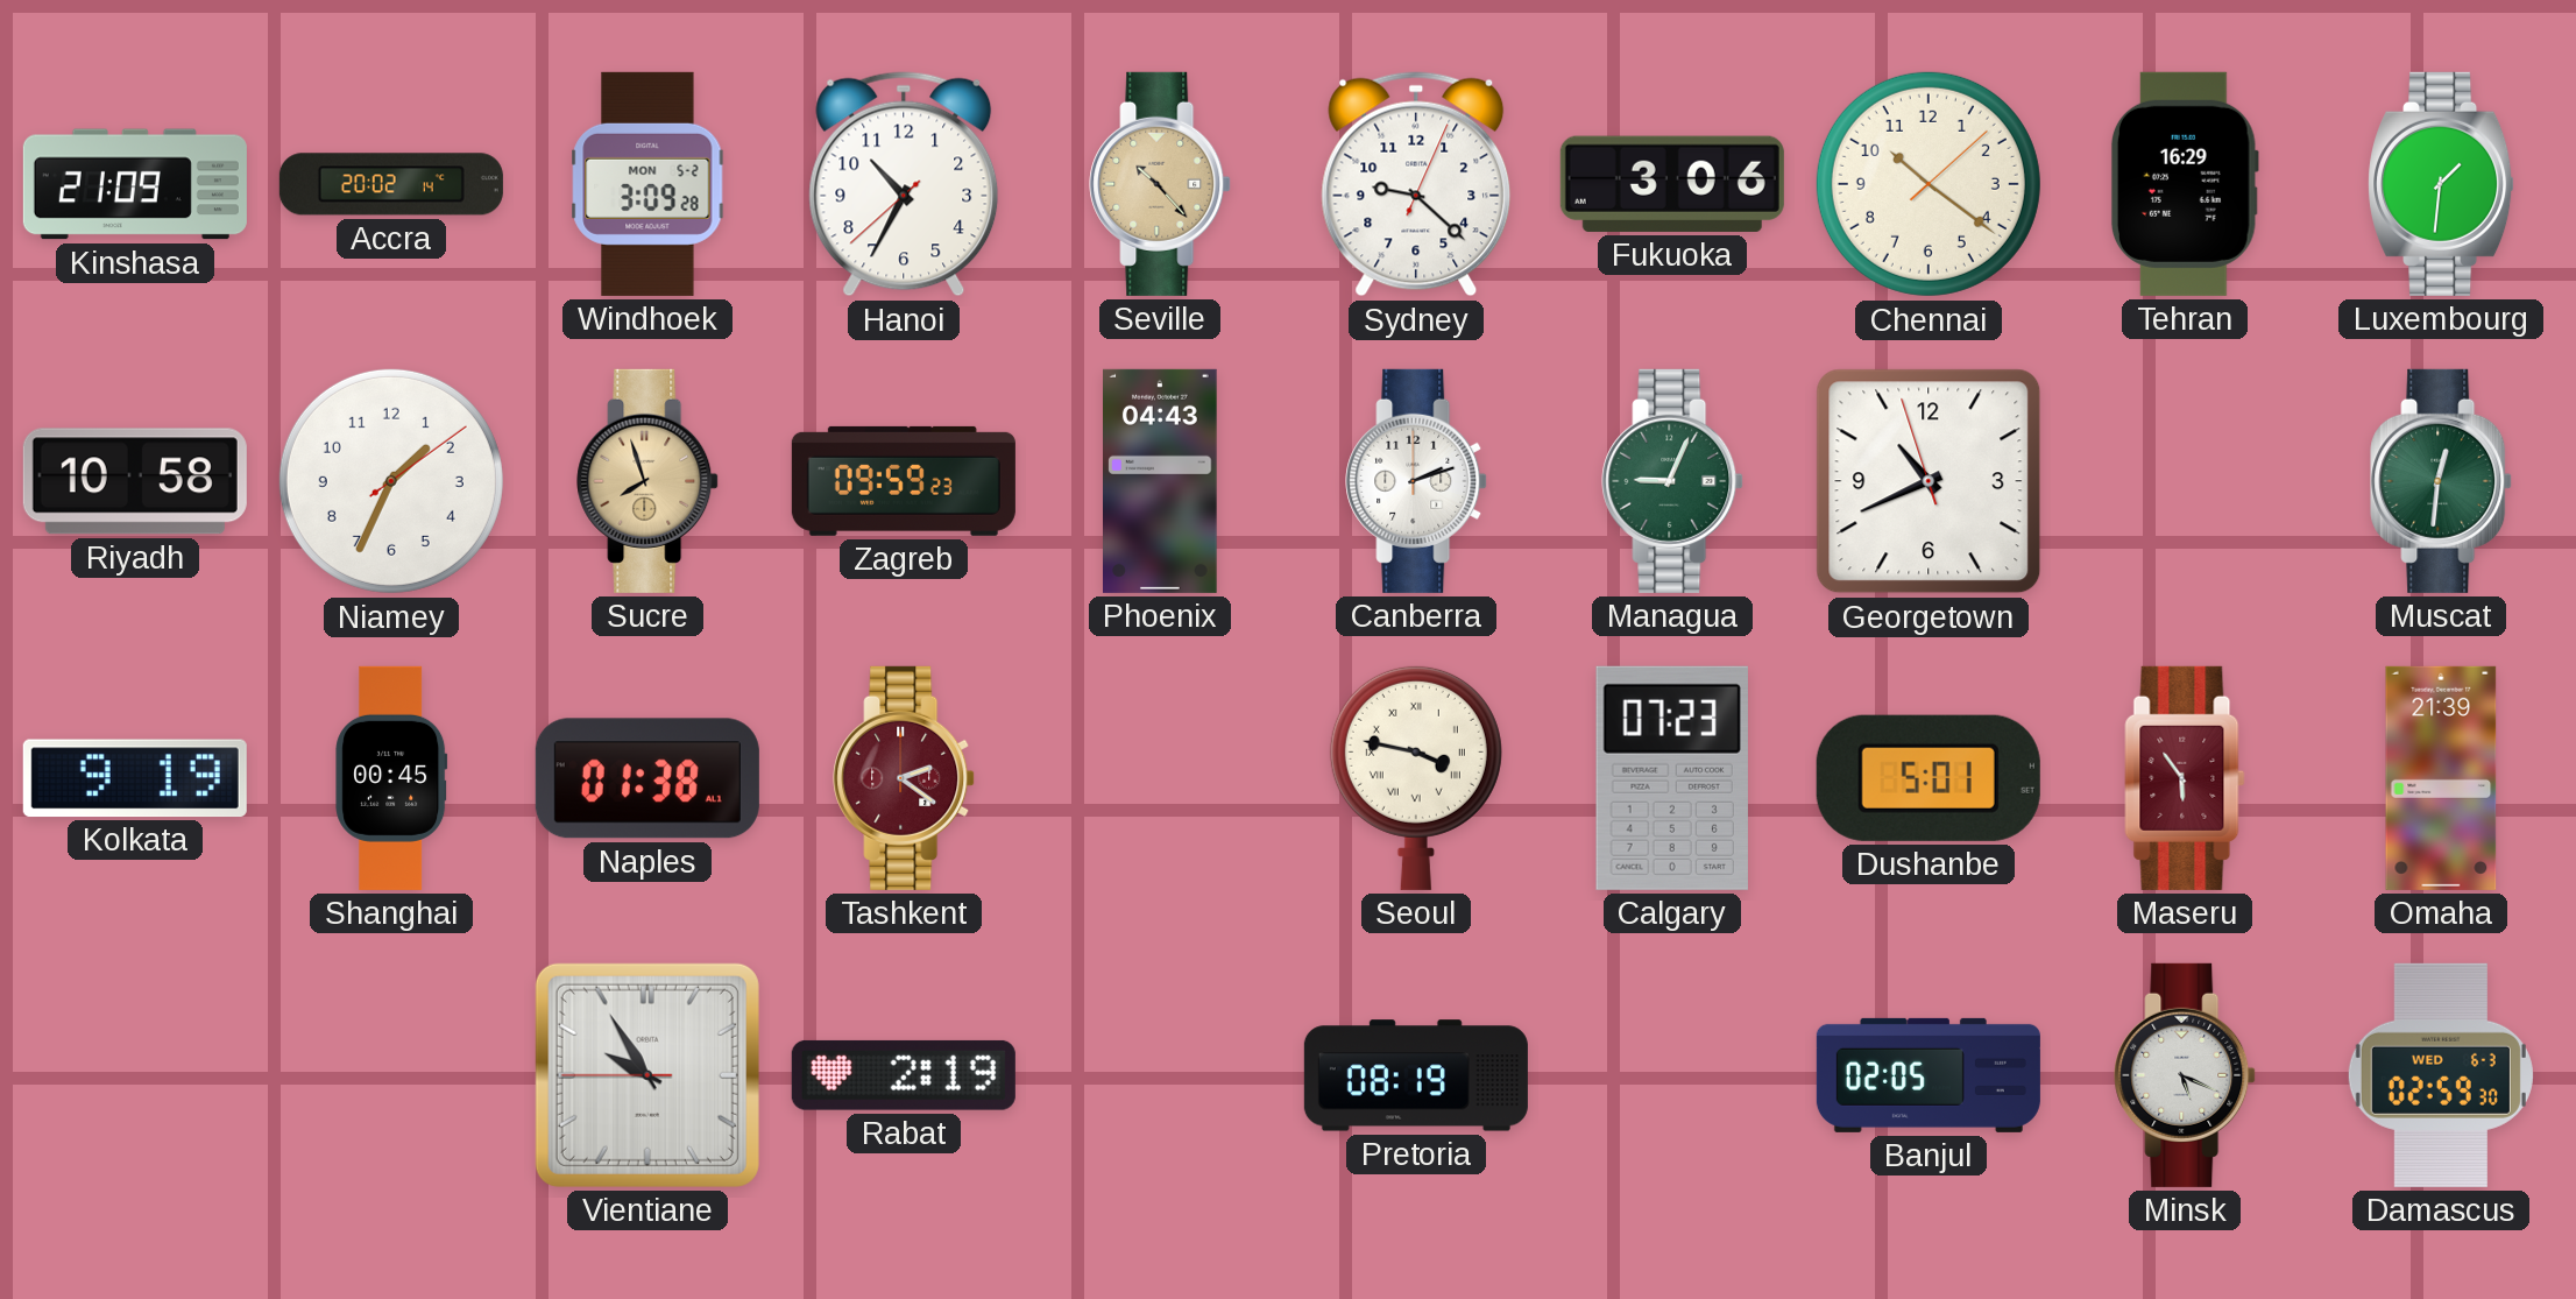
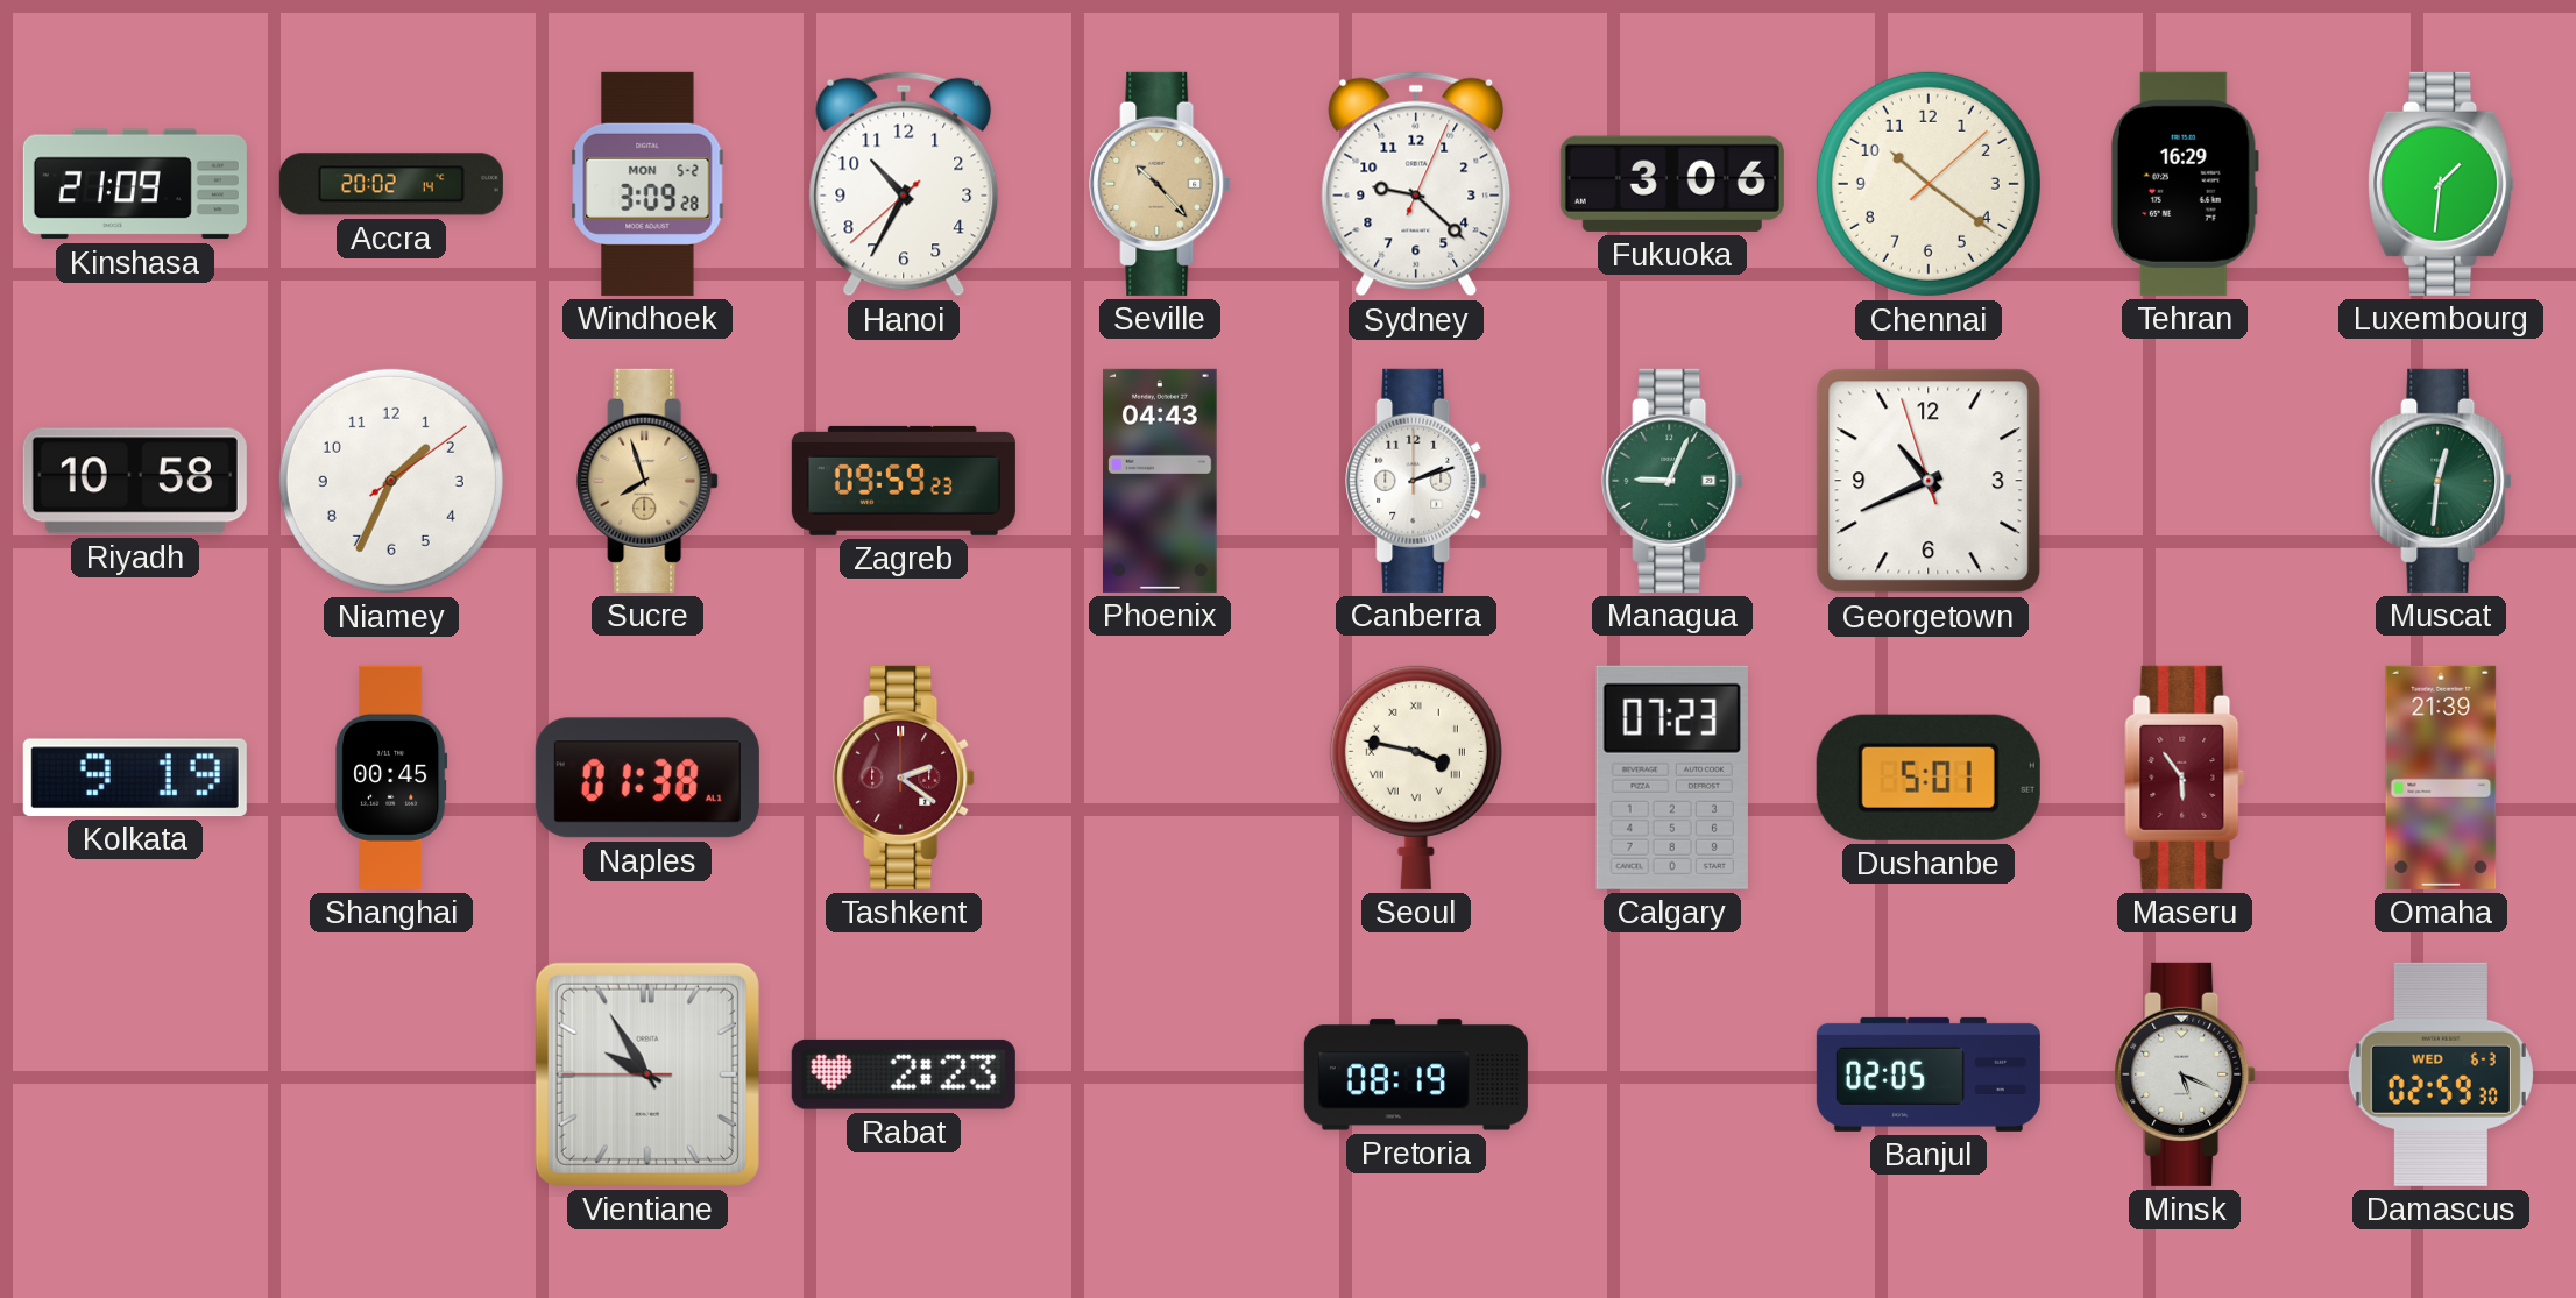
Rabat: 2:19 -> 2:23 (904, 1074)
